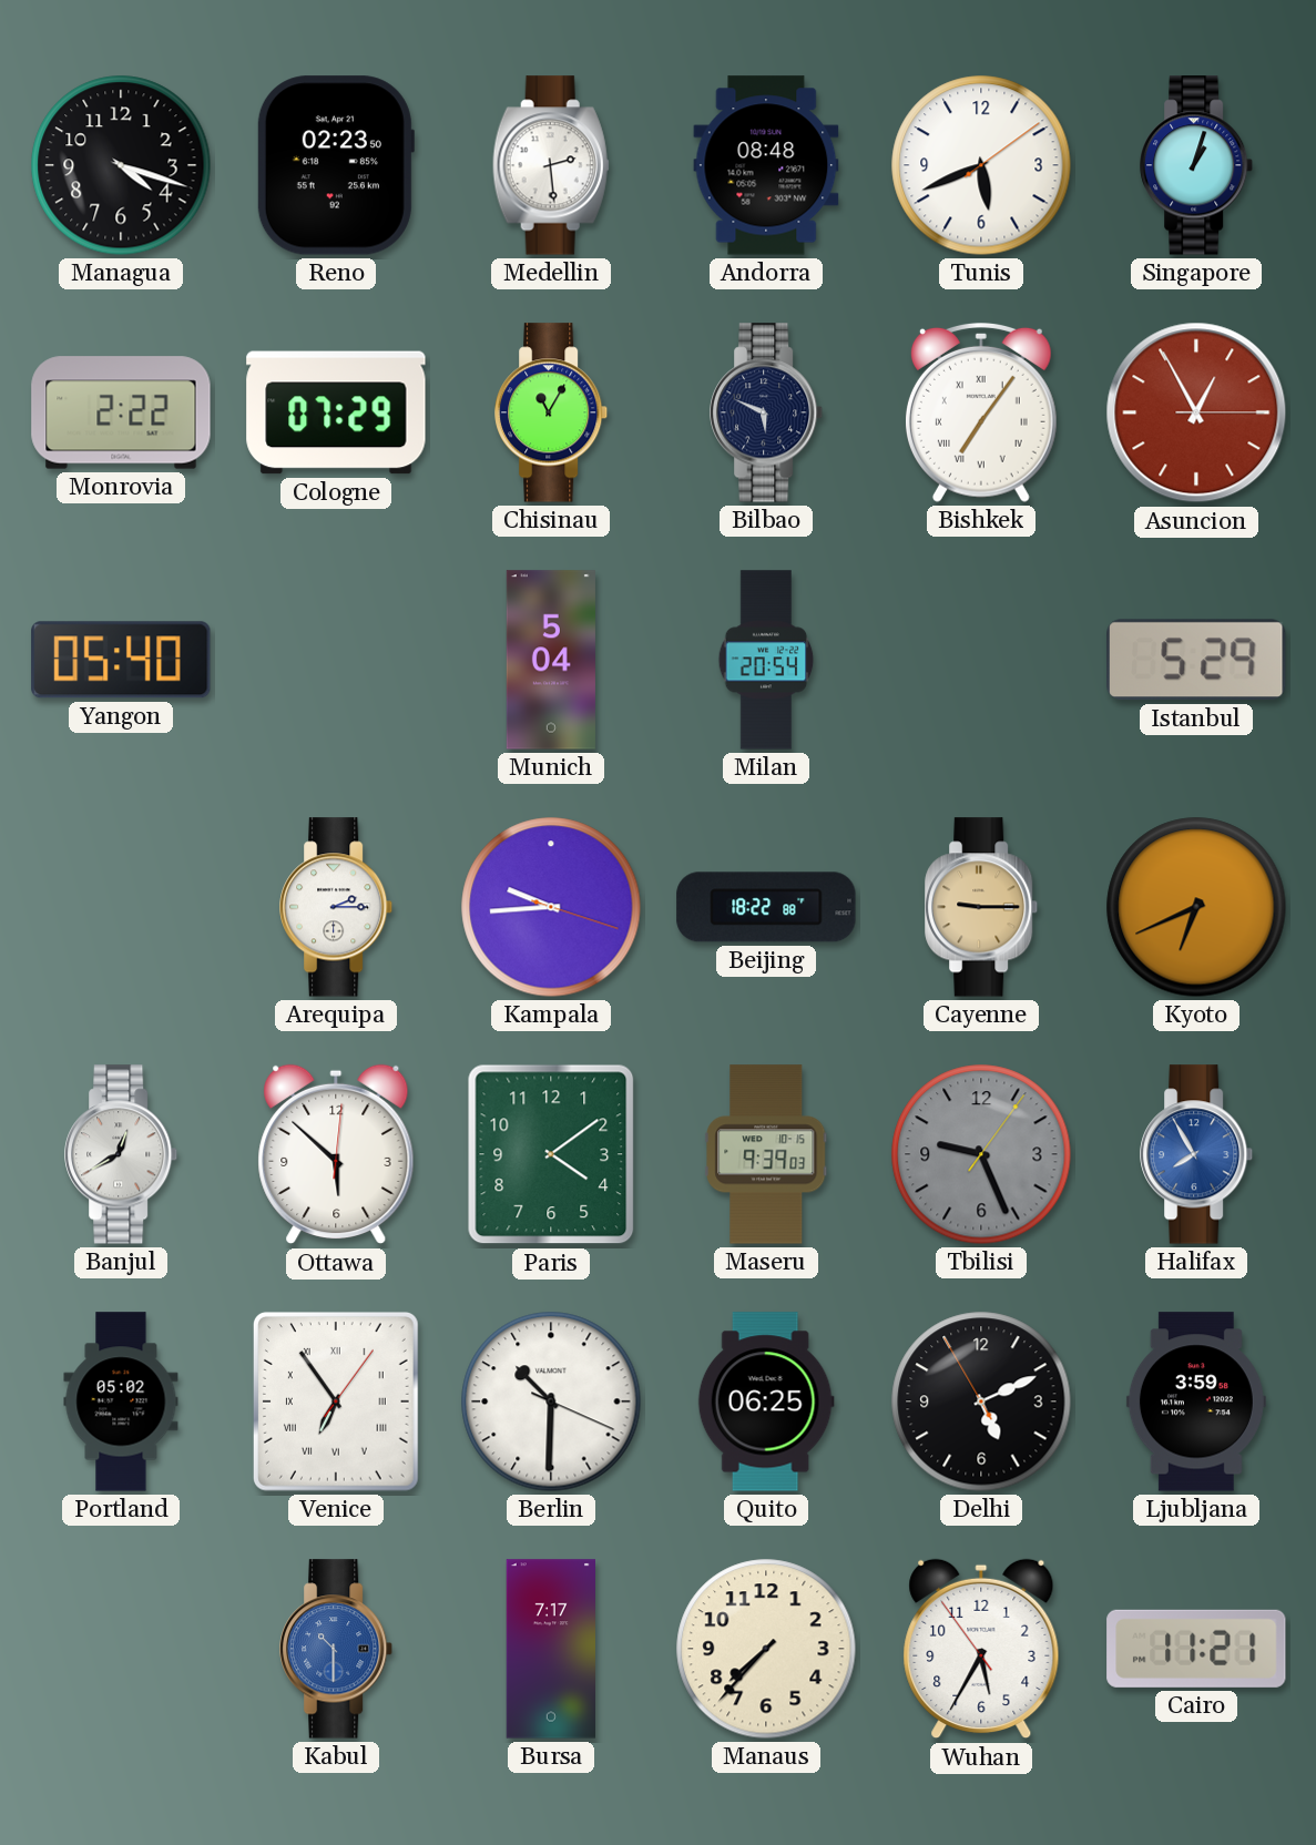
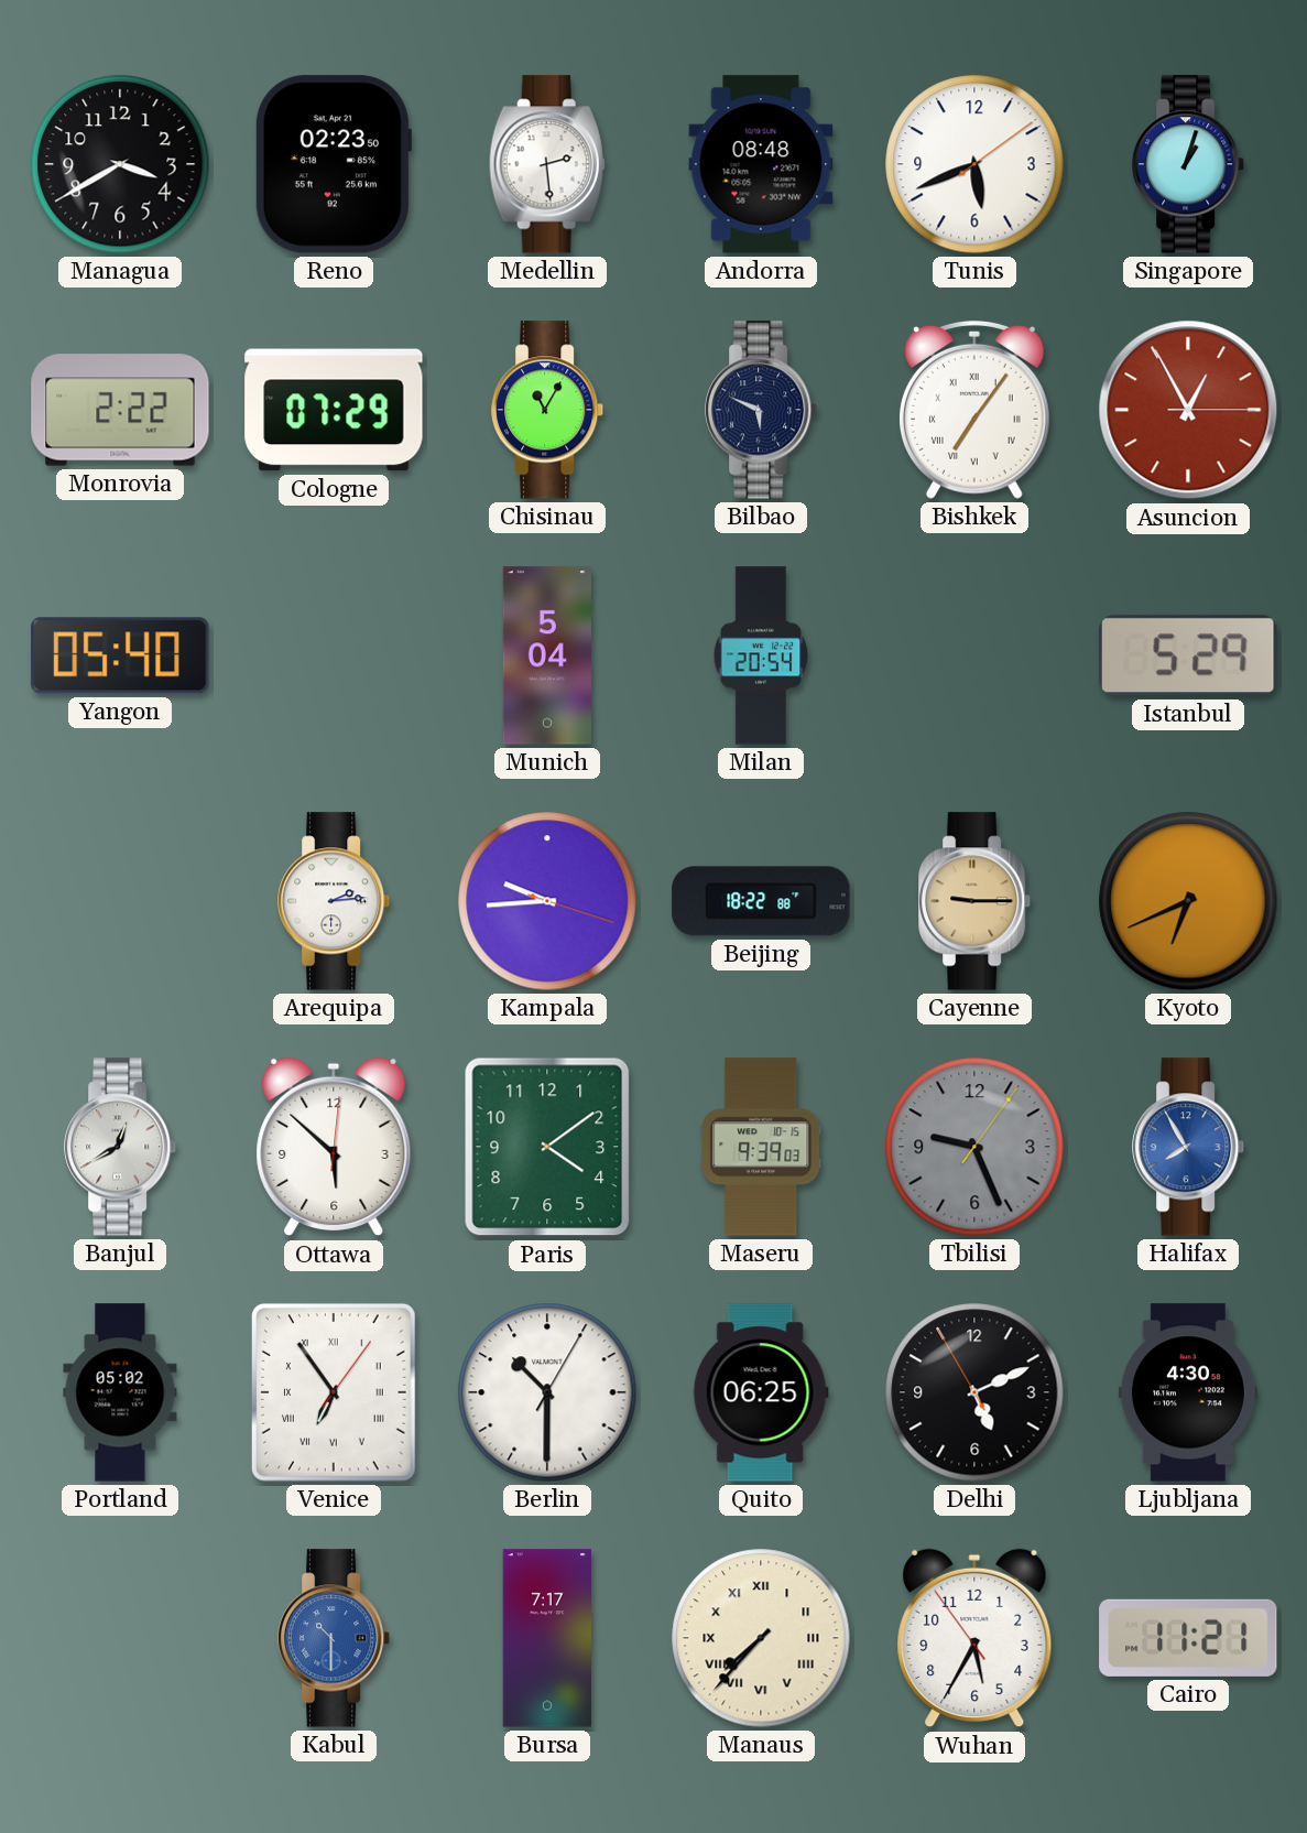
Managua: 4:18 -> 3:40 (120, 164)
Arequipa: 2:15 -> 2:14 (335, 901)
Berlin: 10:30:19 -> 10:30:05 (547, 1392)
Ljubljana: 3:59 -> 4:30 (1188, 1392)
Manaus numerals: Arabic -> Roman (761, 1638)
